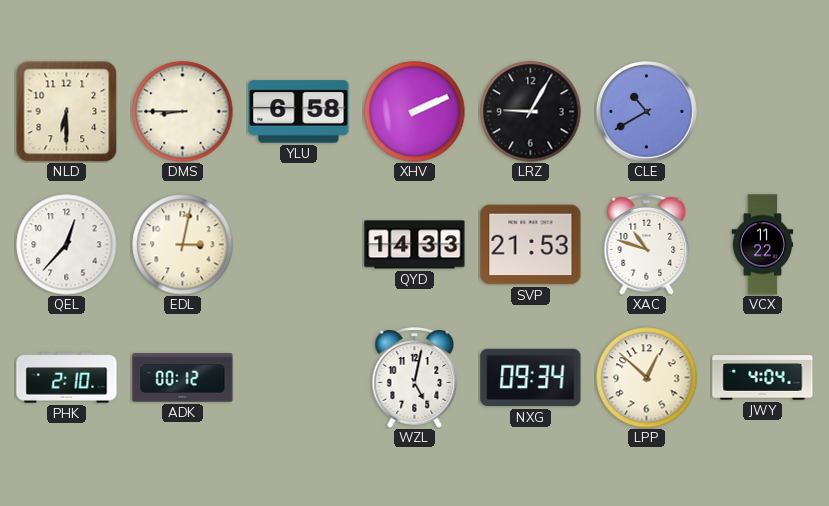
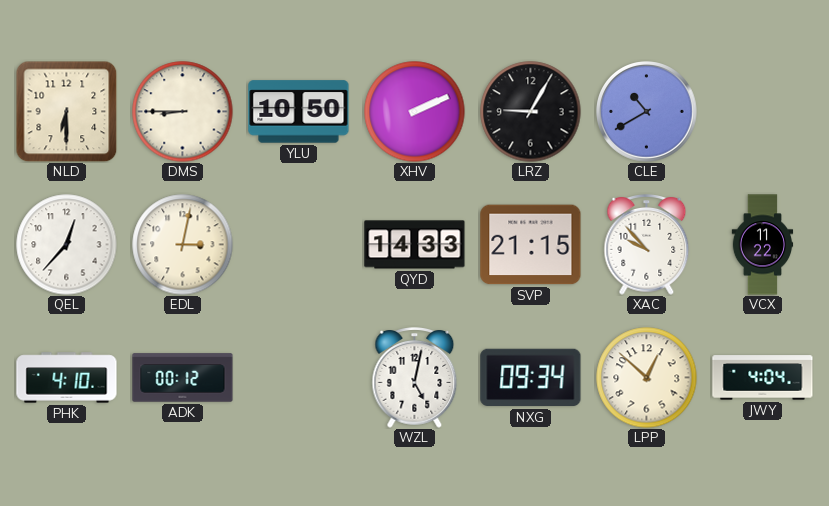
YLU: 6:58 -> 10:50 (299, 112)
SVP: 21:53 -> 21:15 (531, 245)
XAC: 10:48 -> 9:53 (647, 245)
PHK: 2:10 -> 4:10 (67, 378)
